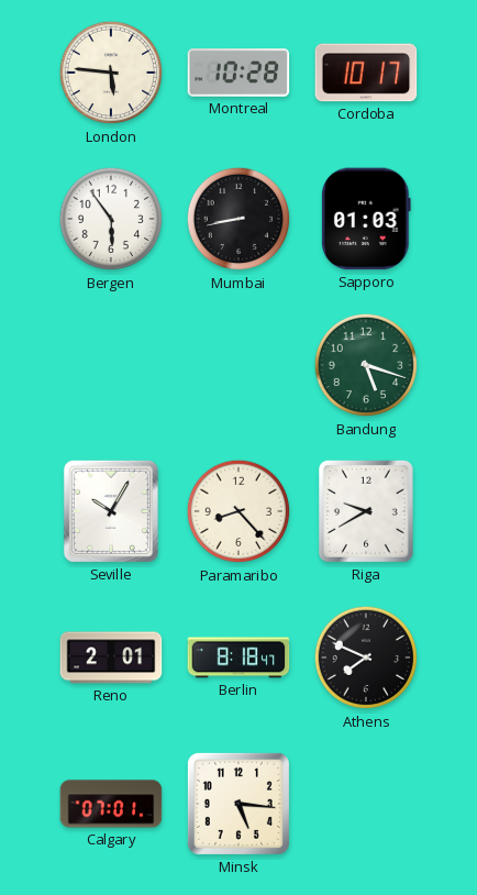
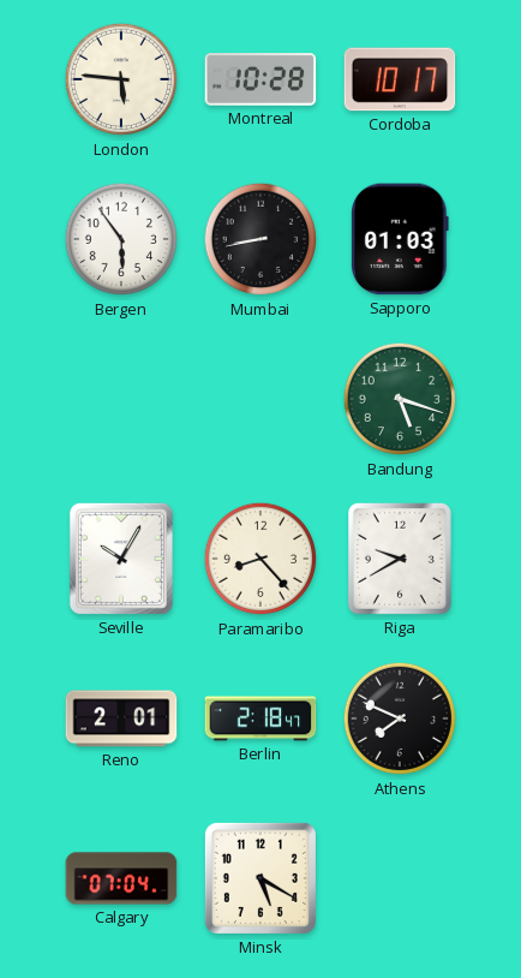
Berlin: 8:18 -> 2:18 (260, 718)
Calgary: 07:01 -> 07:04 (121, 878)
Minsk: 5:16 -> 5:20 (260, 878)
